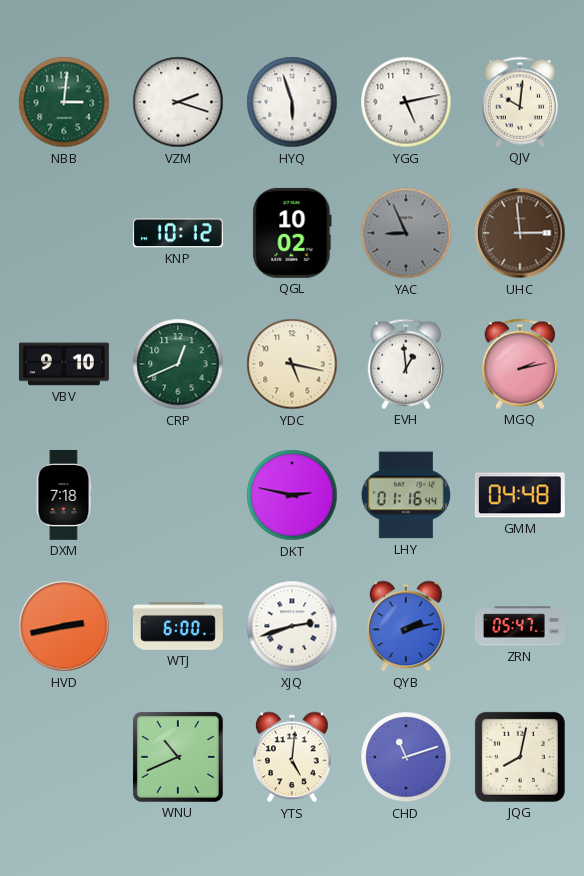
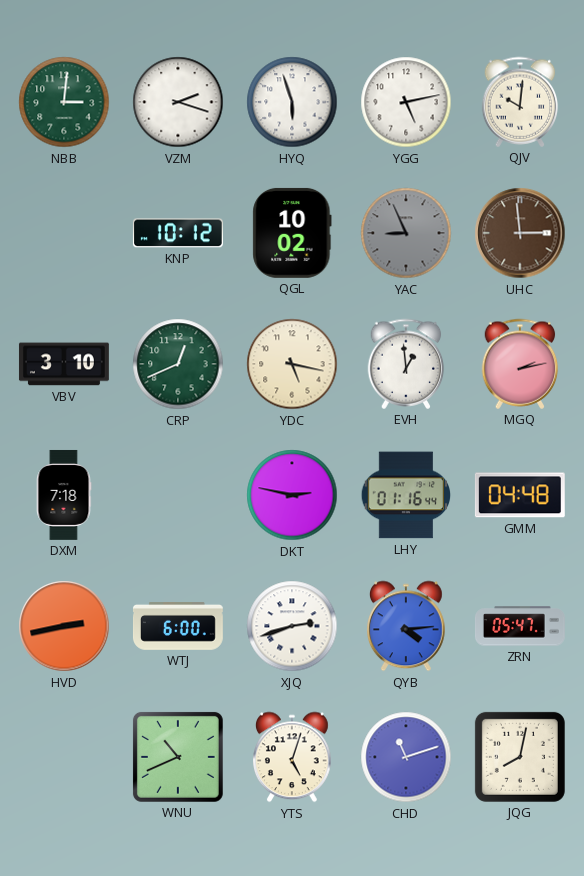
VBV: 9:10 -> 3:10 (64, 364)
QYB: 2:13 -> 4:14 (407, 626)
YTS: 5:01 -> 5:03 (293, 757)
